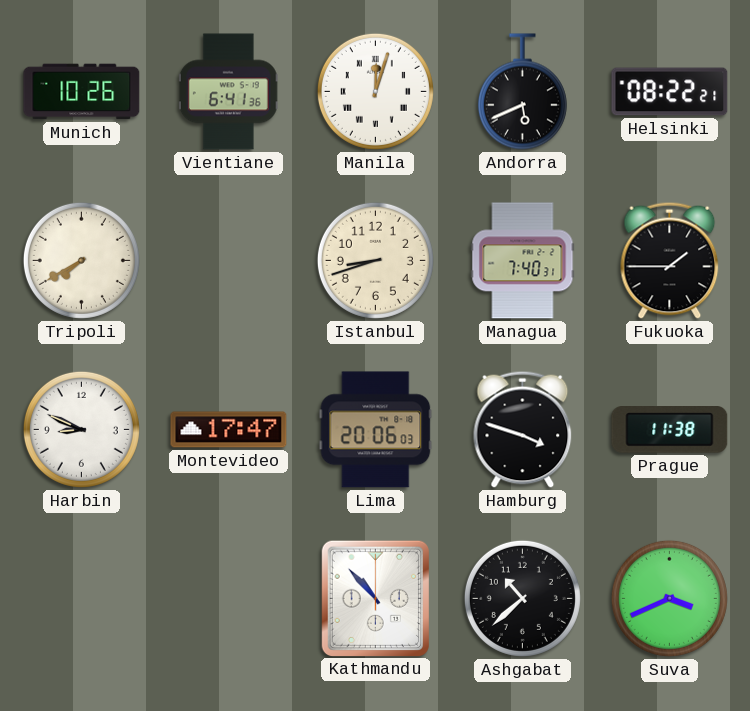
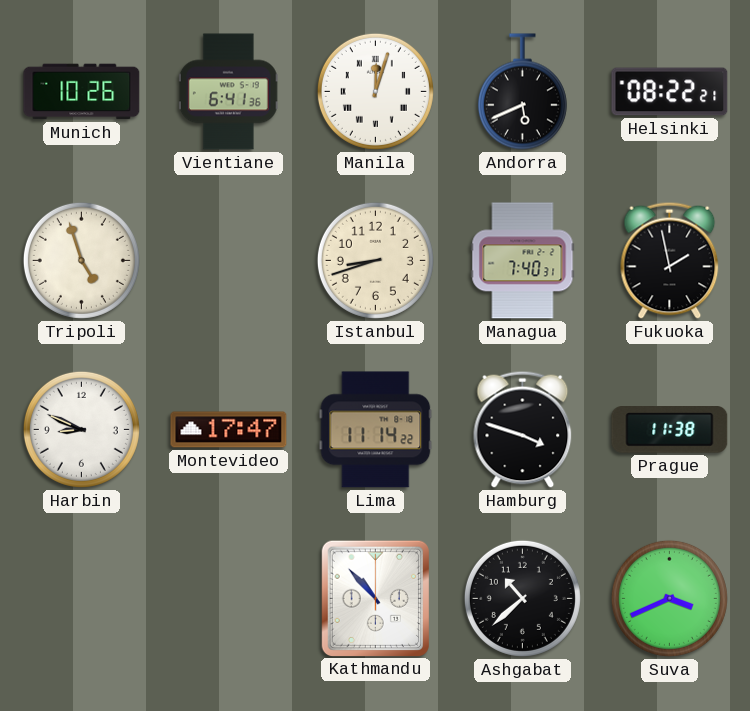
Tripoli: 7:40 -> 4:57 (81, 260)
Fukuoka: 1:45 -> 1:58 (670, 260)
Lima: 20:06 -> 11:14 (376, 430)
